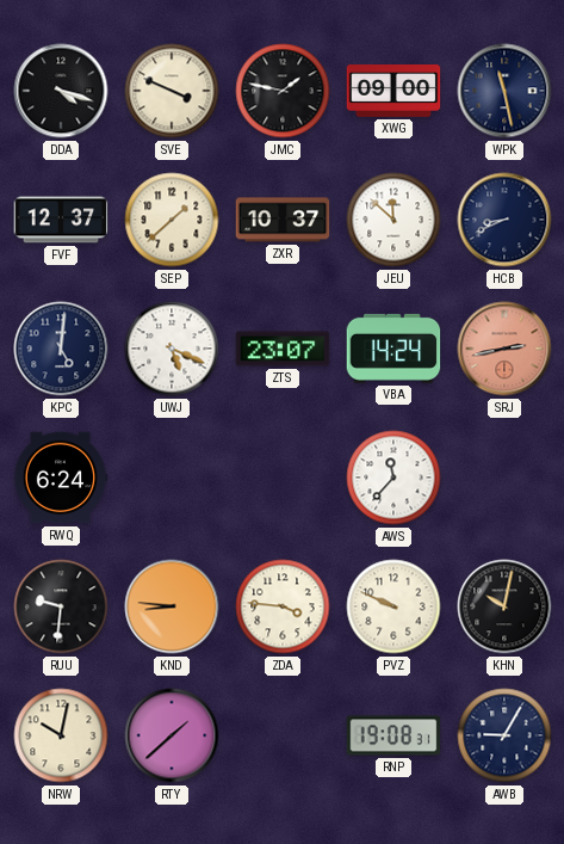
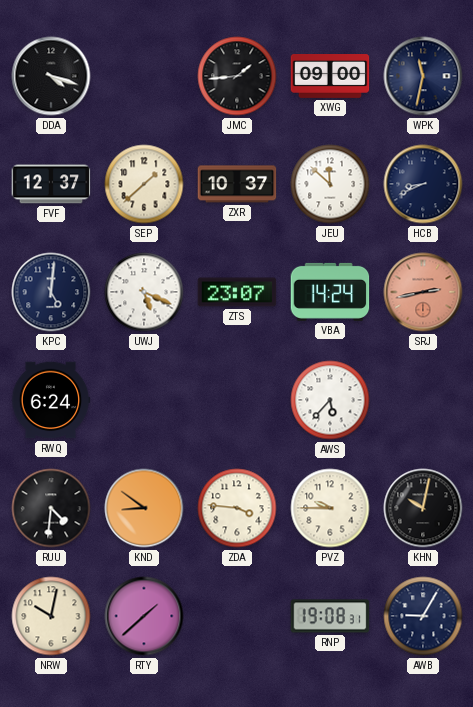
SVE: 3:49 -> none (172, 91)
JMC: 1:47 -> 1:44 (237, 76)
WPK: 11:28 -> 11:32 (423, 76)
AWS: 11:37 -> 5:37 (330, 400)
RUU: 9:31 -> 4:31 (51, 508)
KND: 8:46 -> 8:51 (144, 508)
PVZ: 9:49 -> 9:45 (330, 508)
